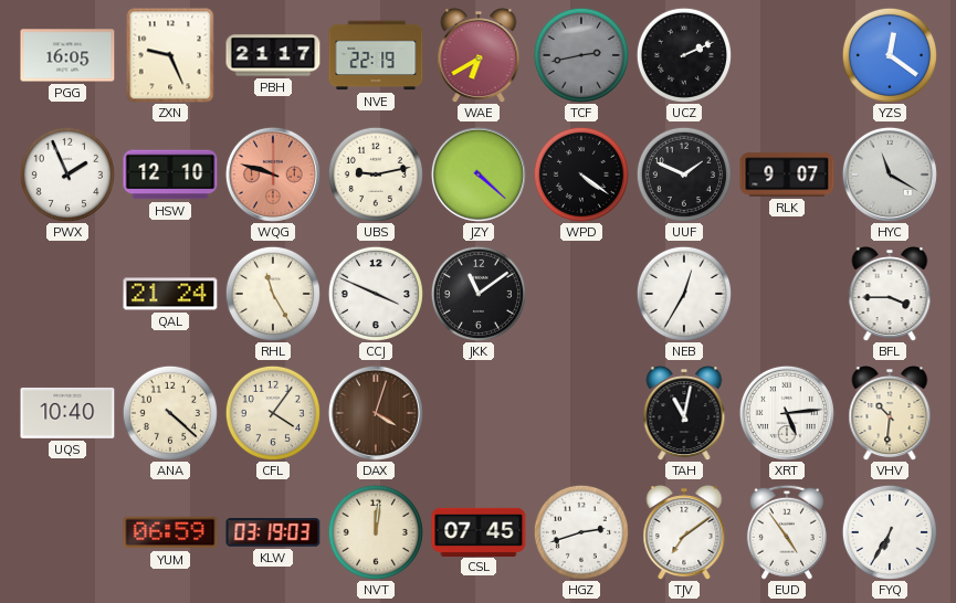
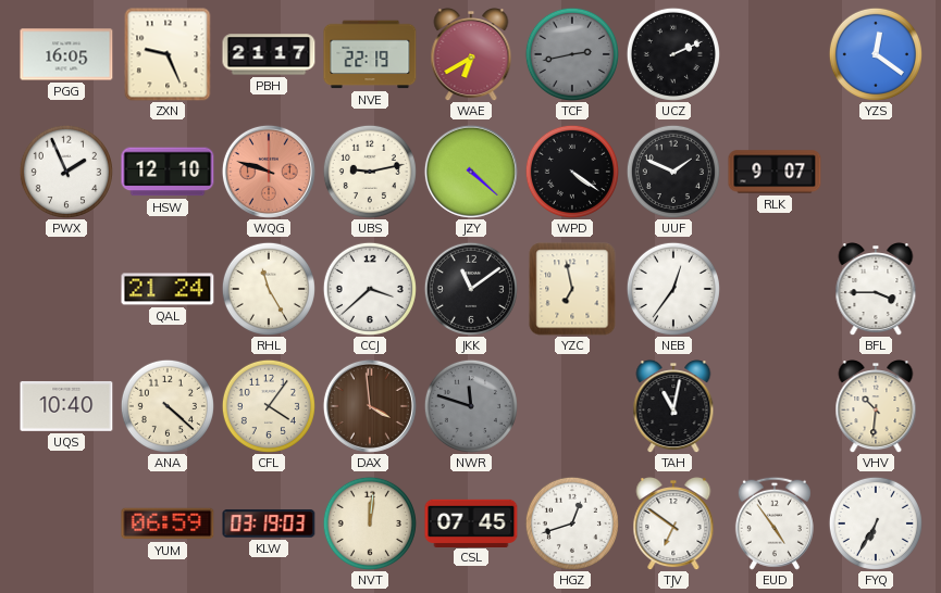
HYC: 11:20 -> none (890, 174)
CCJ: 3:49 -> 3:38 (370, 289)
YZC: none -> 6:58 (572, 289)
NEB: 12:35 -> 12:36 (673, 289)
DAX: 4:03 -> 3:59 (370, 406)
NWR: none -> 11:48 (471, 406)
XRT: 5:14 -> none (787, 413)
HGZ: 2:42 -> 12:42 (572, 523)
TJV: 7:09 -> 6:51 (673, 525)
